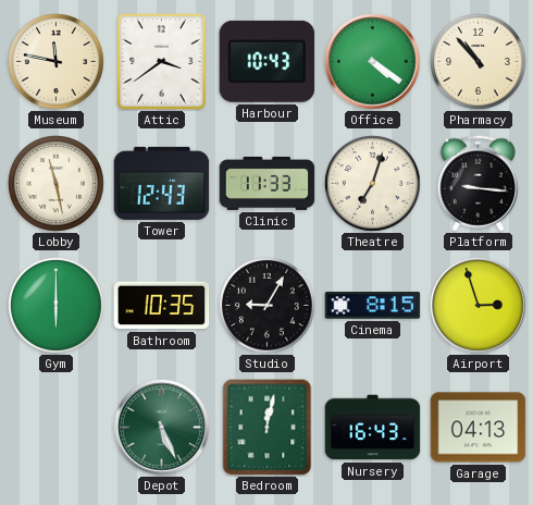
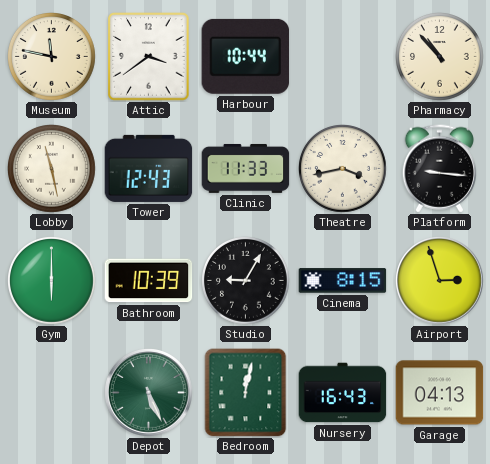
Harbour: 10:43 -> 10:44 (246, 56)
Office: 4:21 -> none (373, 62)
Theatre: 7:03 -> 3:43 (343, 169)
Bathroom: 10:35 -> 10:39 (149, 281)
